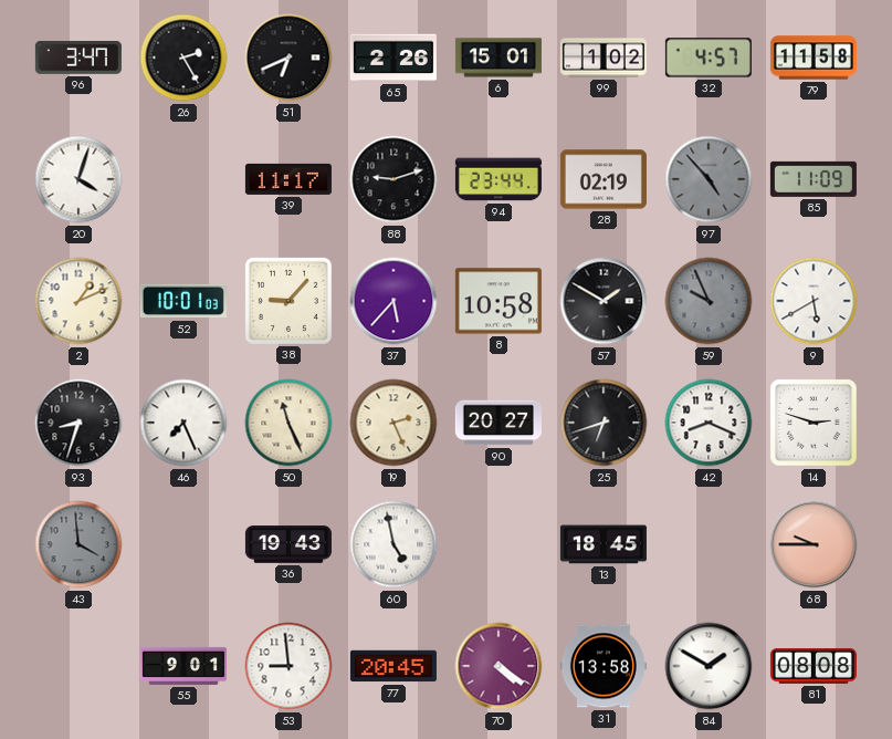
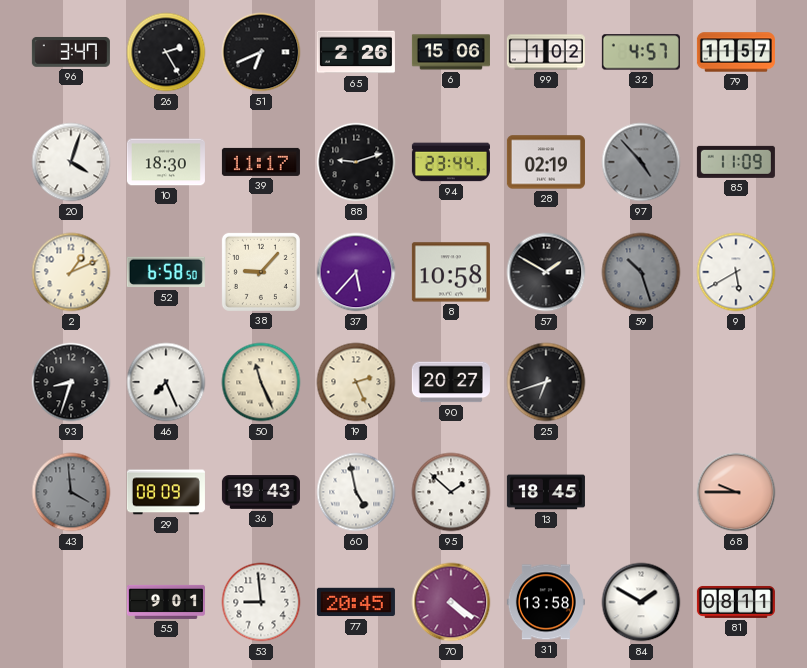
6: 15:01 -> 15:06 (451, 52)
79: 11:58 -> 11:57 (736, 52)
10: none -> 18:30 (166, 162)
52: 10:01 -> 6:58 (166, 272)
59: 9:56 -> 10:27 (641, 272)
42: 8:19 -> none (709, 423)
14: 2:48 -> none (814, 423)
29: none -> 08:09 (166, 492)
95: none -> 1:52 (451, 492)
81: 08:08 -> 08:11 (736, 602)
